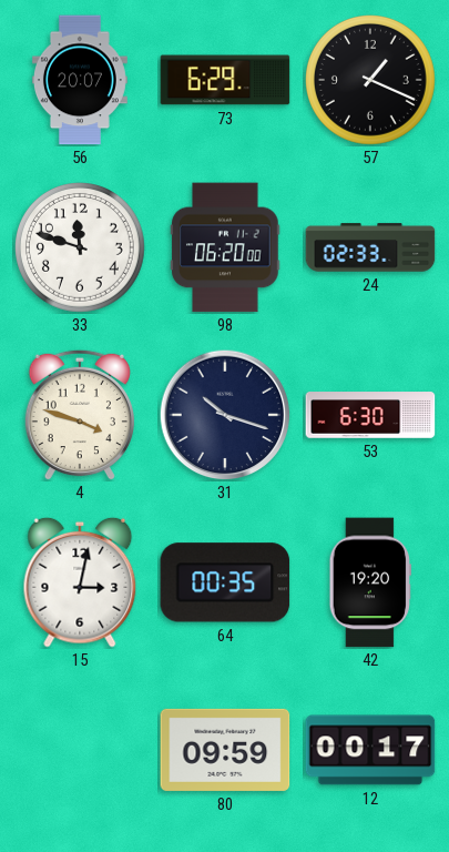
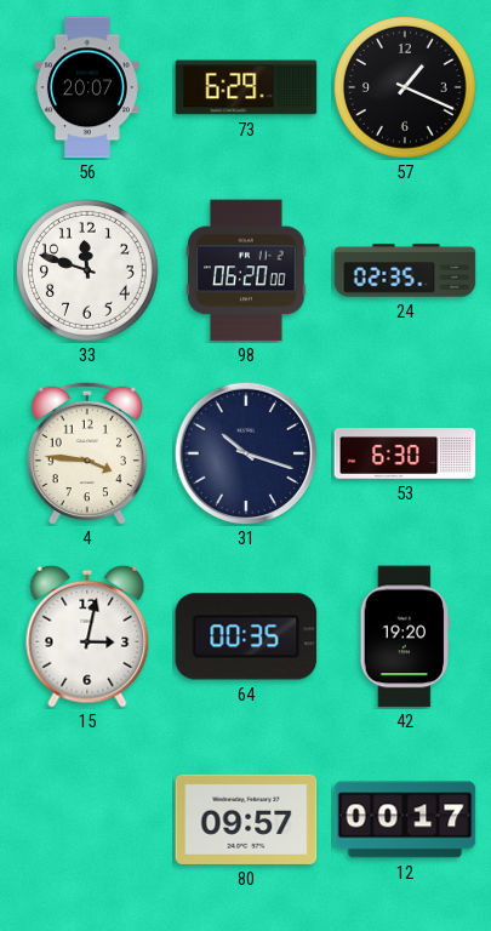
24: 02:33 -> 02:35 (405, 270)
4: 3:48 -> 3:46 (86, 453)
80: 09:59 -> 09:57 (246, 819)
